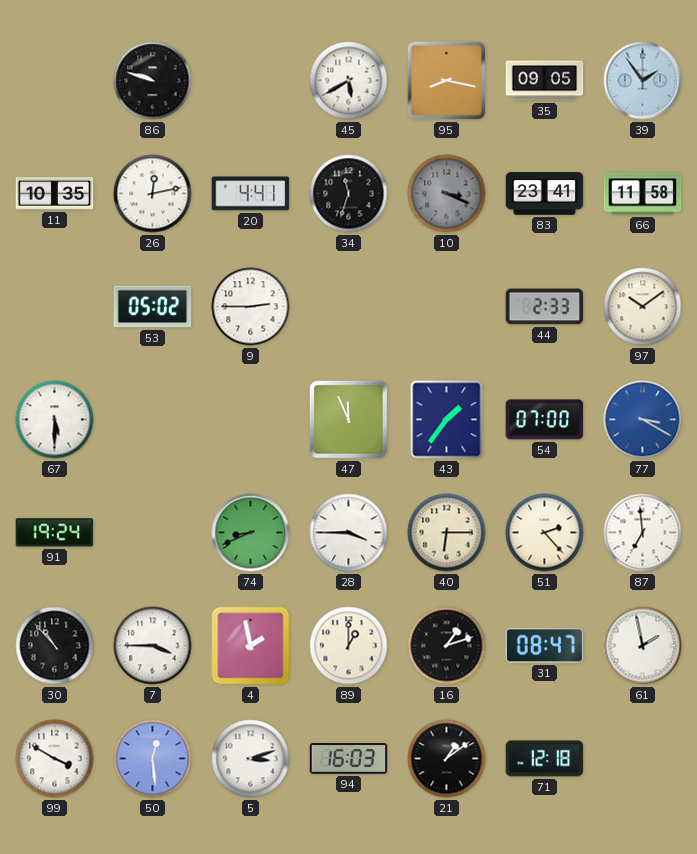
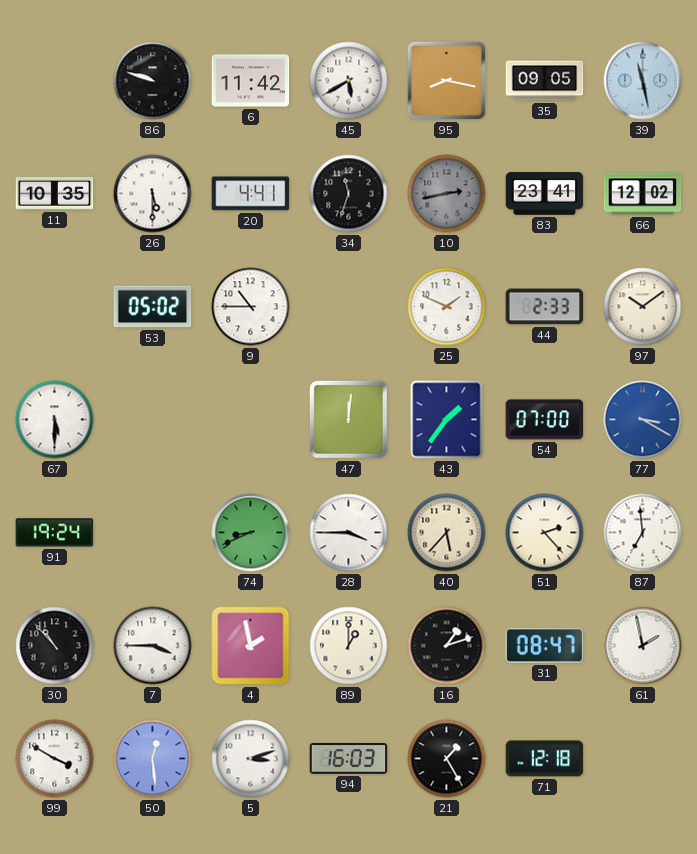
6: none -> 11:42 (251, 81)
39: 1:54 -> 11:28 (643, 81)
26: 12:13 -> 5:30 (153, 194)
10: 3:19 -> 2:43 (447, 194)
66: 11:58 -> 12:02 (643, 194)
9: 2:45 -> 10:45 (251, 307)
25: none -> 1:49 (447, 307)
47: 11:56 -> 12:01 (348, 419)
40: 6:15 -> 5:37 (447, 533)
21: 1:09 -> 1:25 (447, 759)
